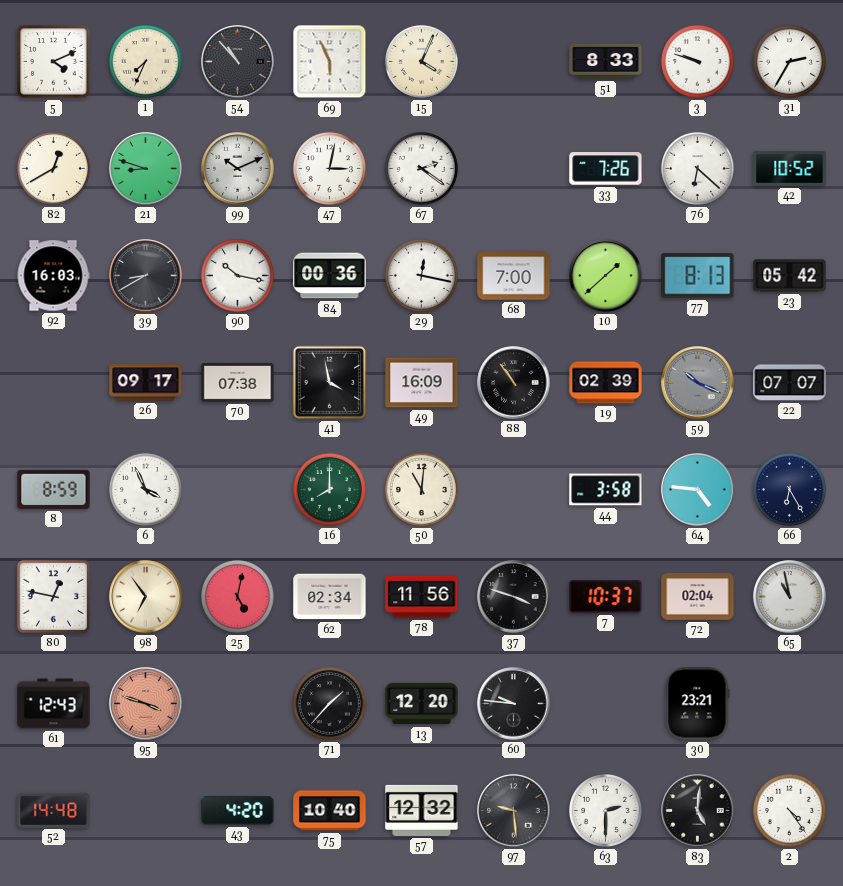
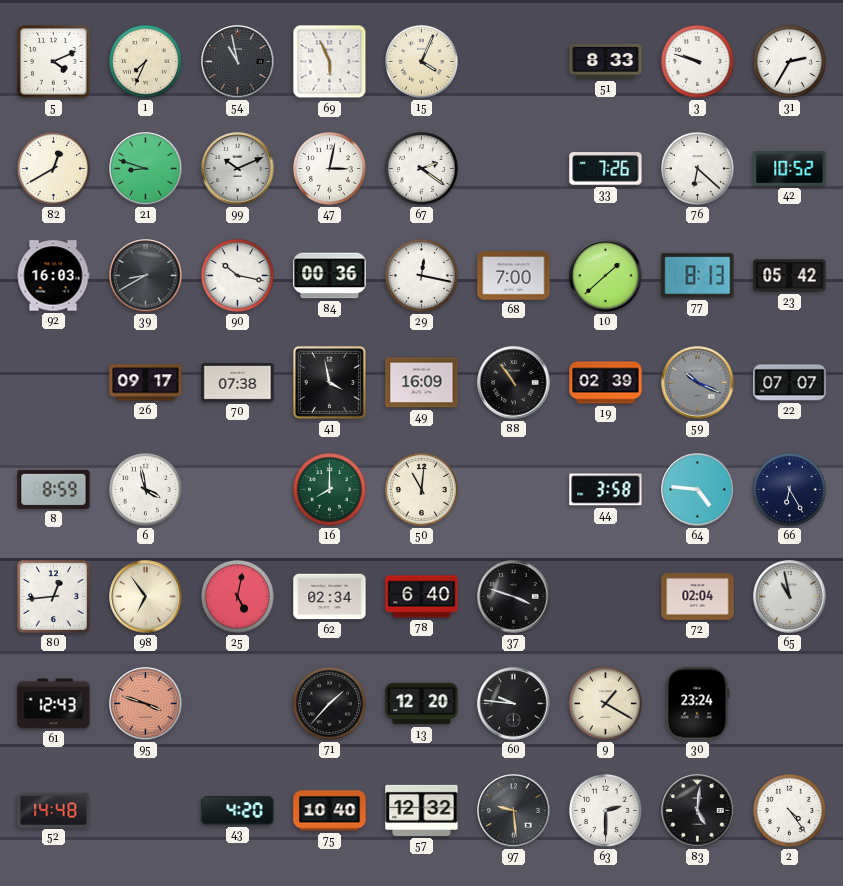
54: 10:53 -> 10:58 (238, 62)
6: 3:56 -> 3:58 (145, 489)
80: 12:47 -> 12:44 (53, 596)
78: 11:56 -> 6:40 (422, 597)
7: 10:37 -> none (606, 596)
9: none -> 1:20 (605, 703)
30: 23:21 -> 23:24 (698, 704)
